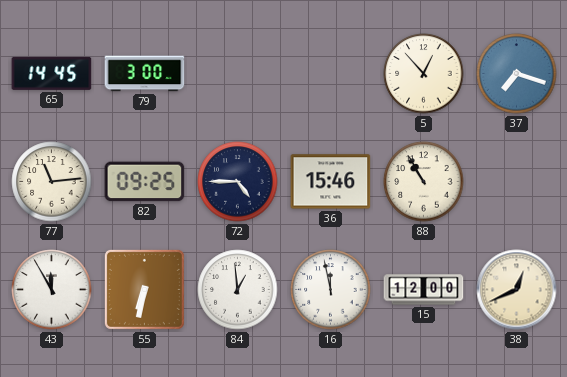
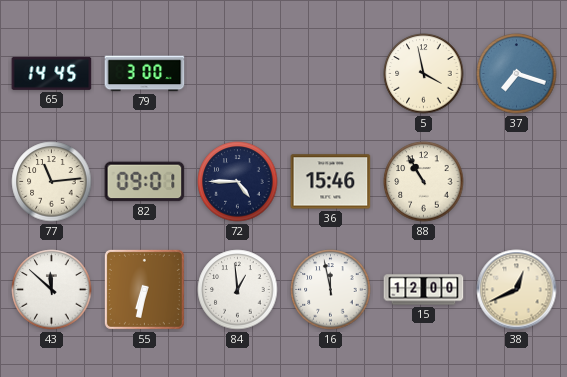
5: 12:53 -> 3:58 (424, 74)
82: 09:25 -> 09:01 (145, 182)
43: 11:55 -> 11:52 (52, 290)
